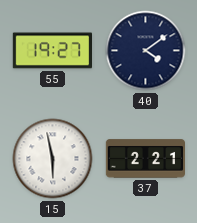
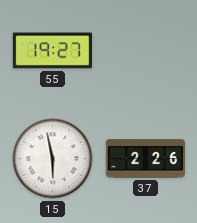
40: 4:09 -> none (146, 51)
37: 2:21 -> 2:26 (145, 159)
